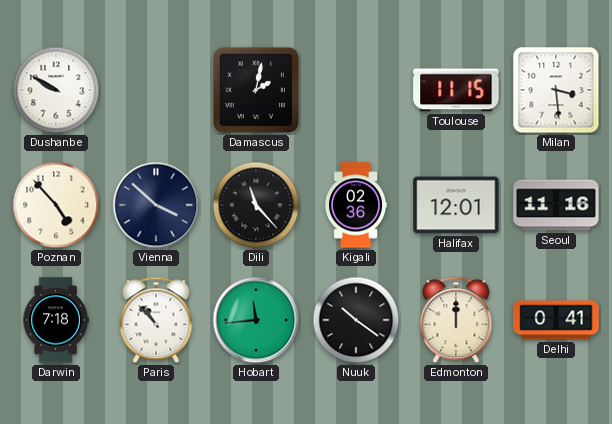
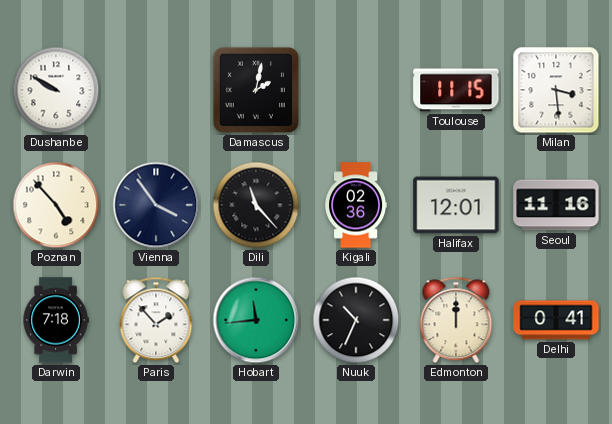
Vienna: 3:52 -> 3:54 (156, 205)
Paris: 10:53 -> 1:53 (156, 320)
Nuuk: 10:21 -> 10:34 (356, 320)
